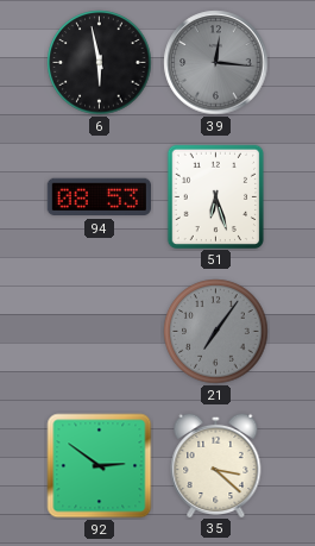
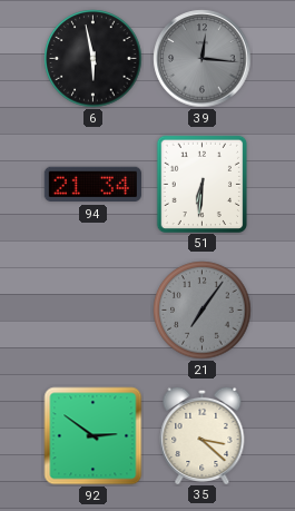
94: 08:53 -> 21:34 (92, 185)
51: 6:27 -> 6:31 (201, 184)
